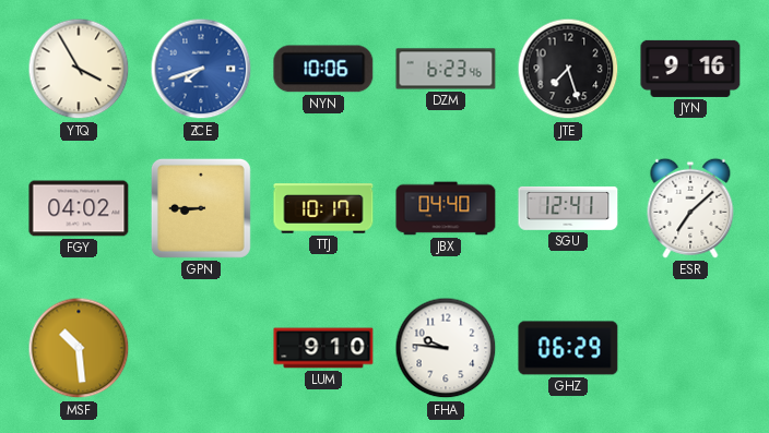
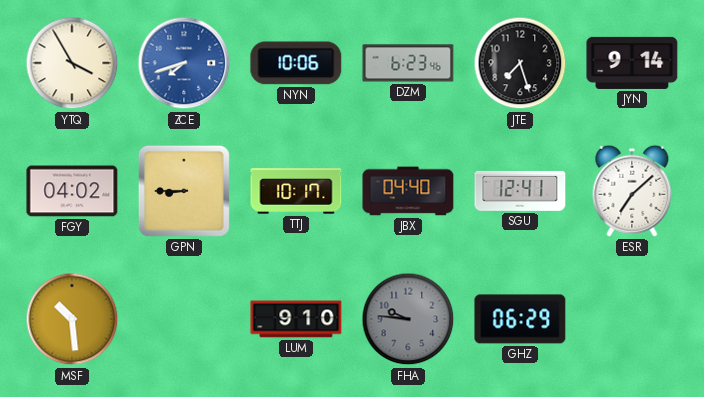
JYN: 9:16 -> 9:14 (632, 63)
FHA dial: white -> grey (408, 319)
